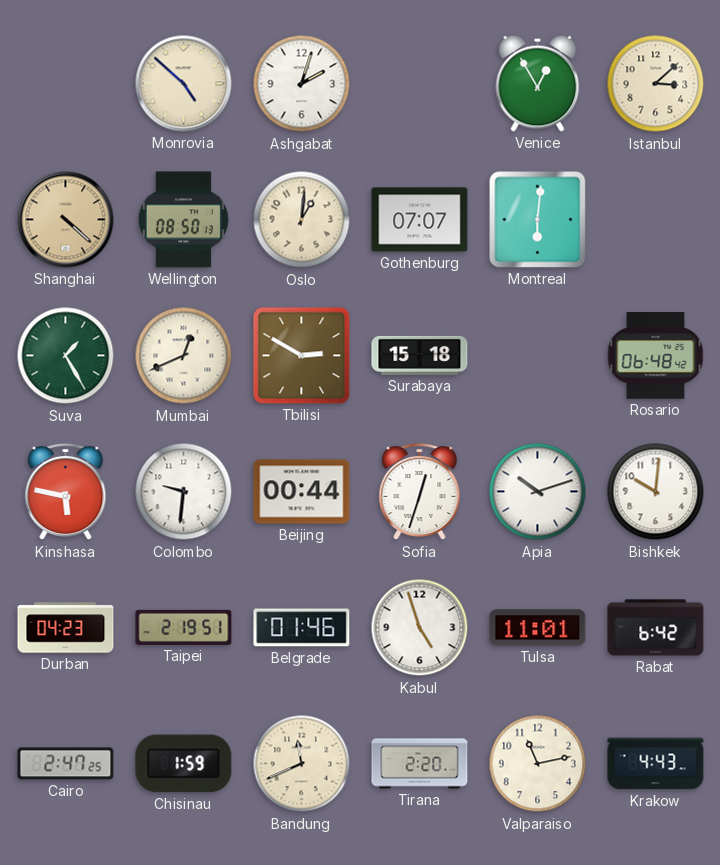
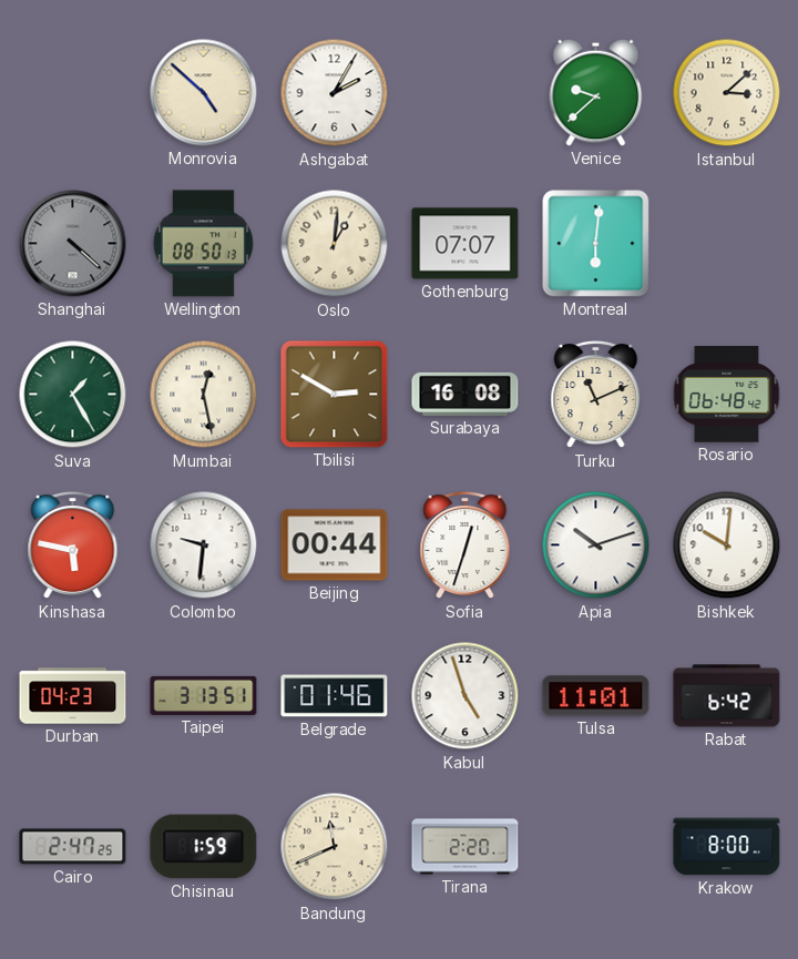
Ashgabat: 2:03 -> 2:05 (335, 93)
Venice: 12:55 -> 9:38 (596, 92)
Shanghai dial: champagne -> grey (73, 244)
Mumbai: 12:41 -> 12:28 (204, 395)
Surabaya: 15:18 -> 16:08 (465, 394)
Turku: none -> 11:11 (596, 395)
Taipei: 2:19 -> 3:13 (204, 695)
Valparaiso: 11:13 -> none (538, 764)
Krakow: 4:43 -> 8:00 (727, 847)
